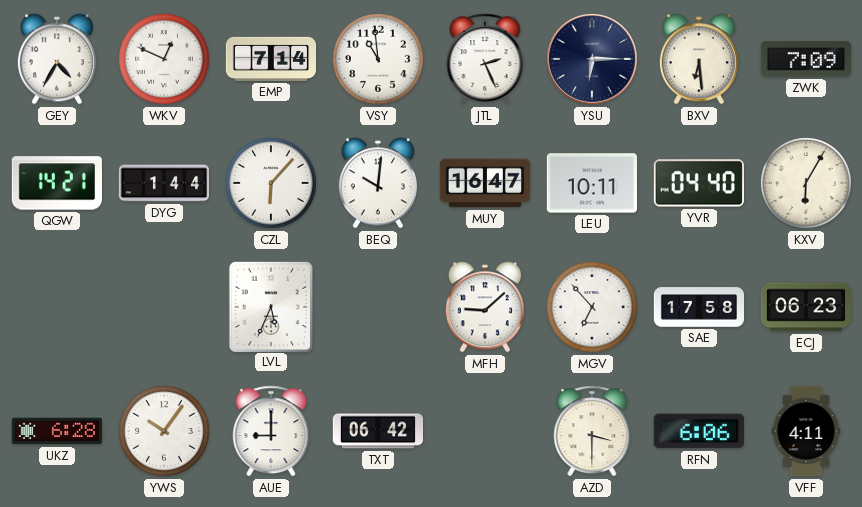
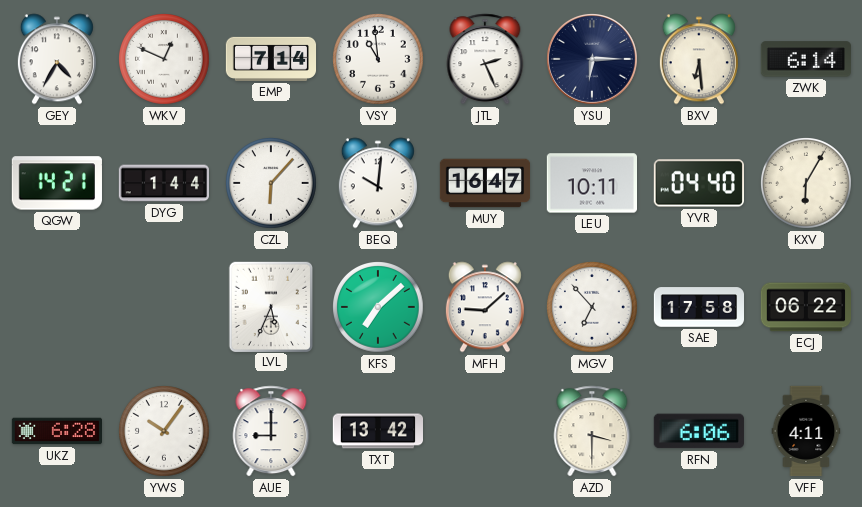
ZWK: 7:09 -> 6:14 (805, 59)
KFS: none -> 7:08 (379, 308)
ECJ: 06:23 -> 06:22 (805, 307)
TXT: 06:42 -> 13:42 (377, 431)
